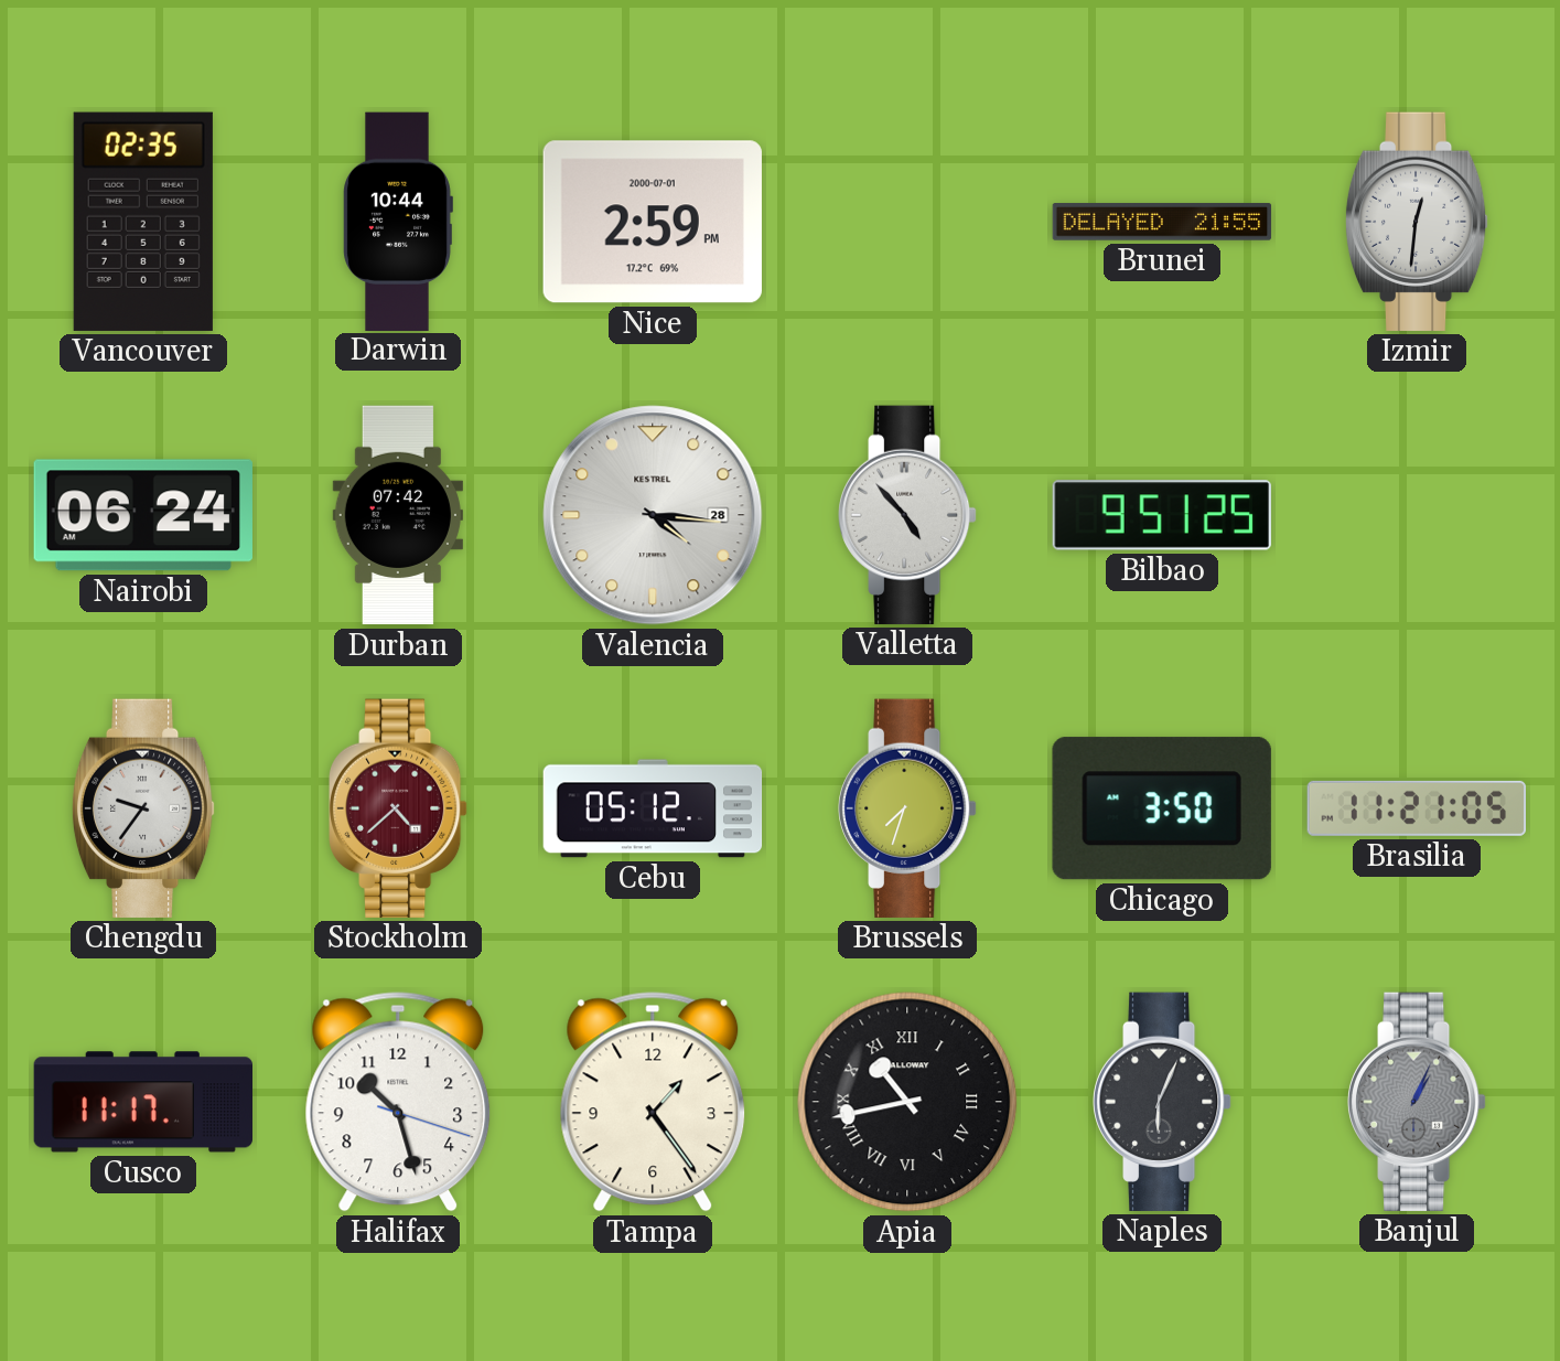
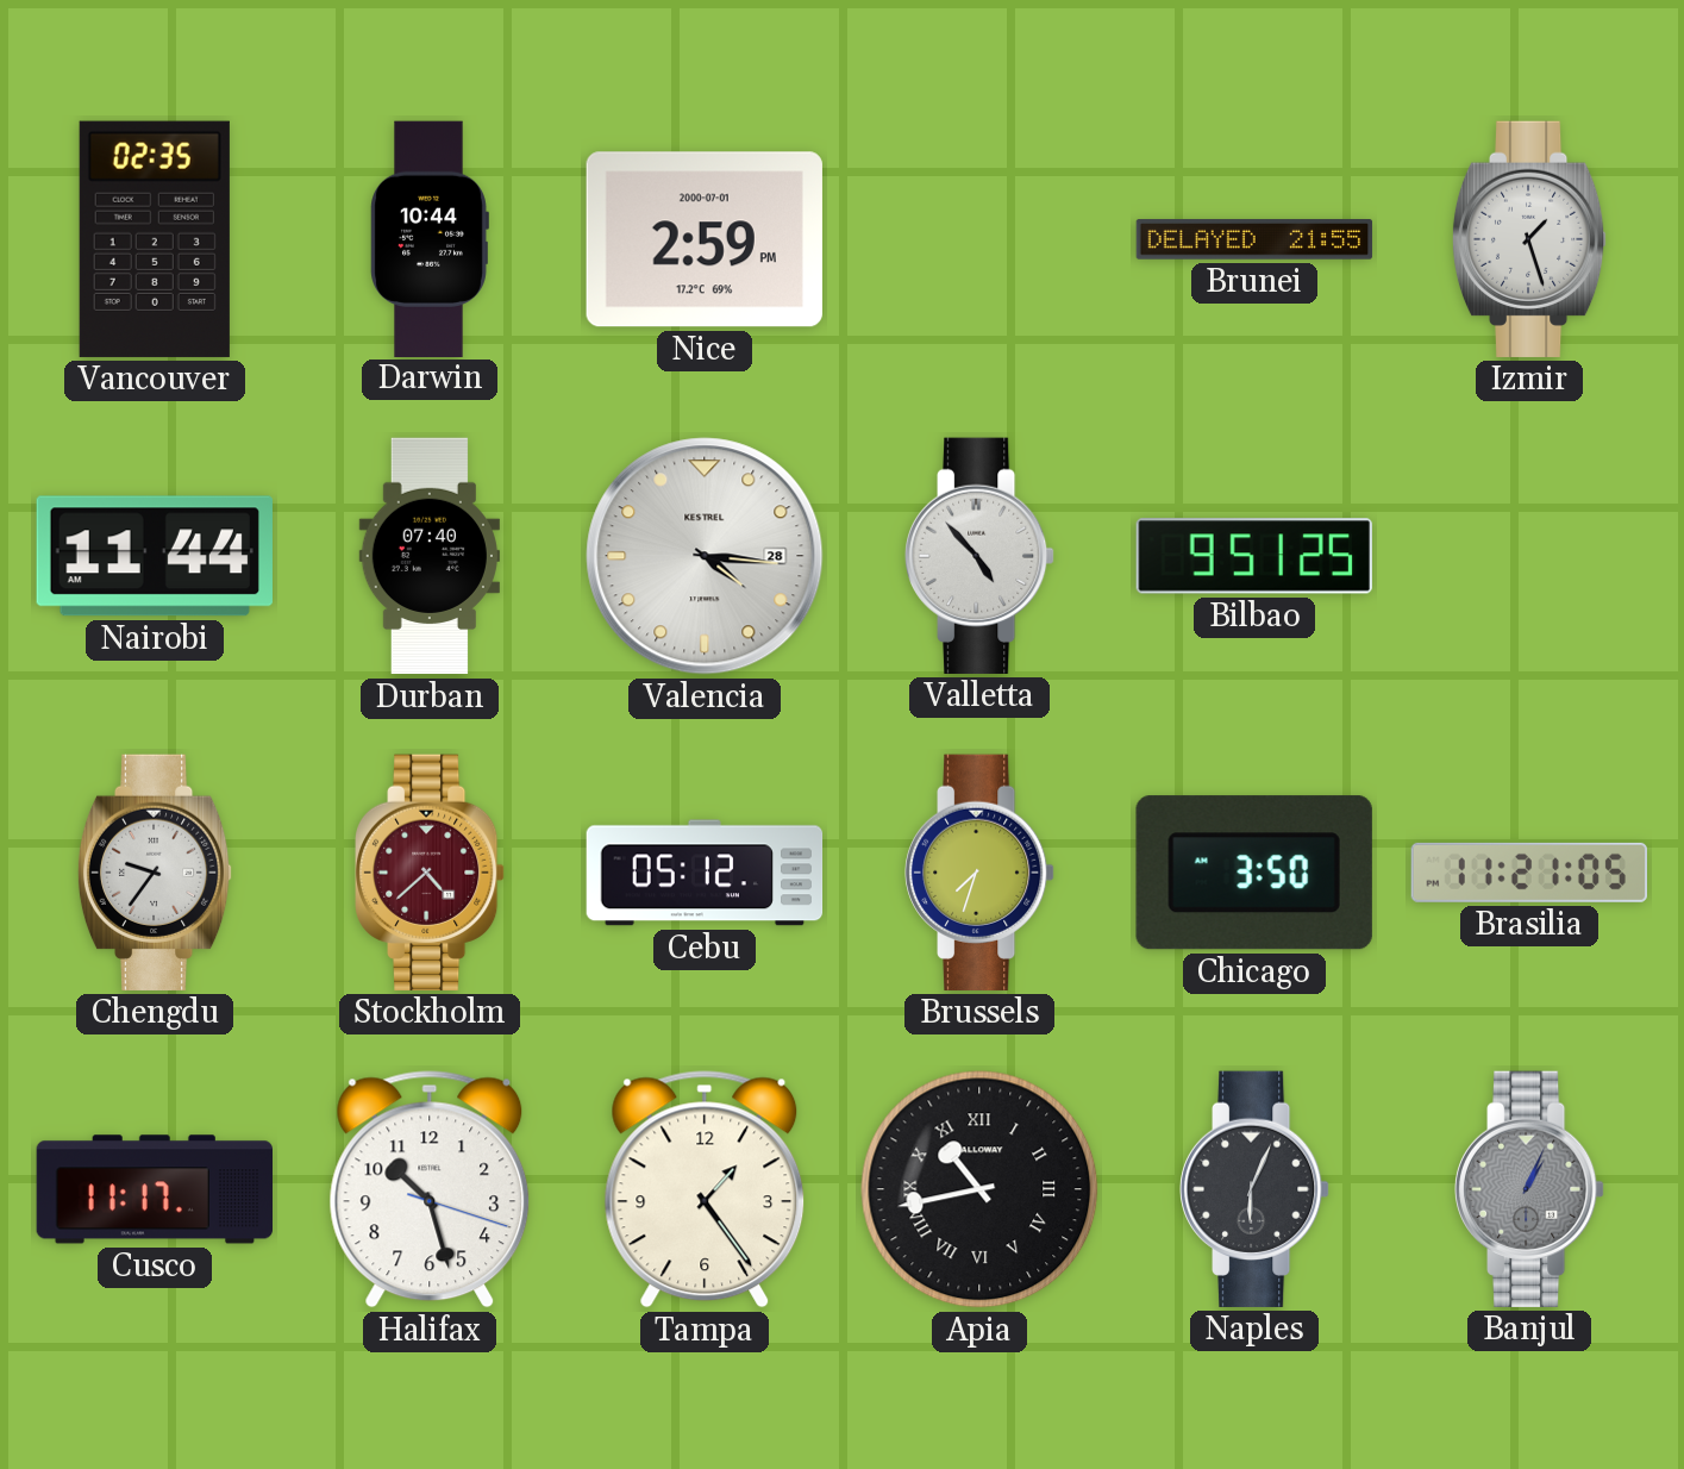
Izmir: 12:31 -> 1:27 (1529, 239)
Nairobi: 06:24 -> 11:44 (155, 556)
Durban: 07:42 -> 07:40 (430, 556)
